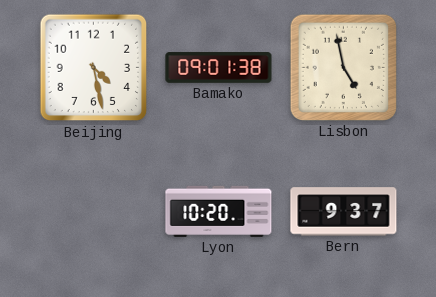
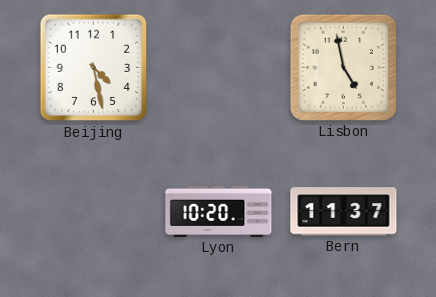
Bamako: 09:01 -> none (219, 68)
Bern: 9:37 -> 11:37 (344, 212)
